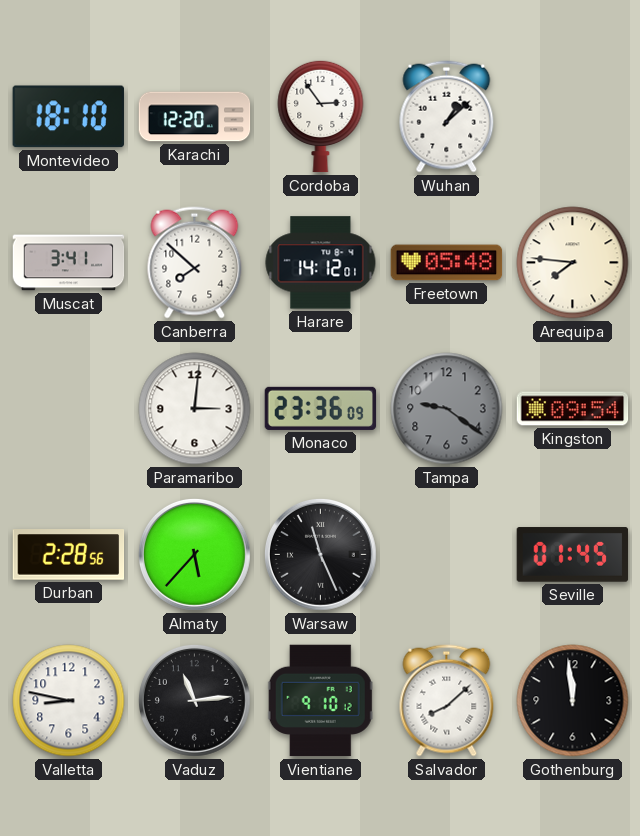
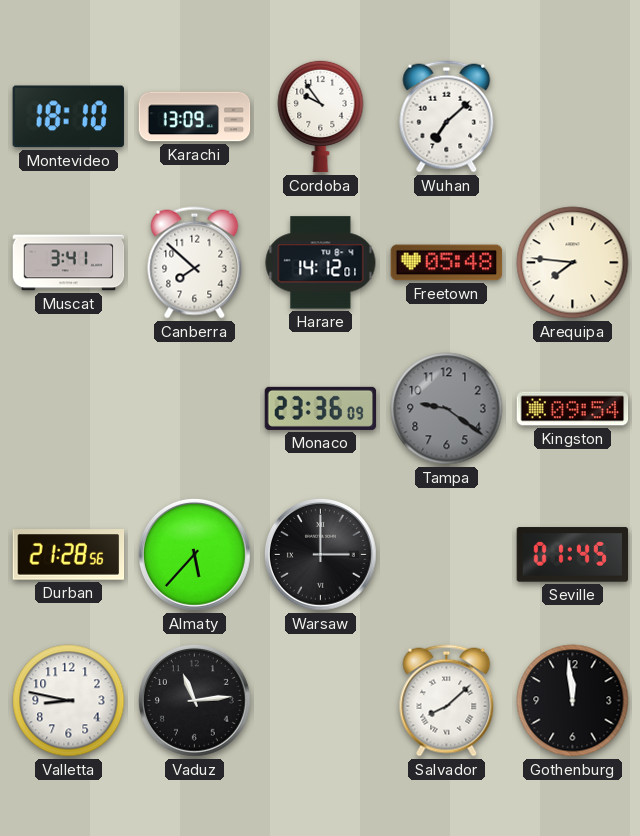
Karachi: 12:20 -> 13:09 (195, 117)
Cordoba: 2:54 -> 9:54 (321, 116)
Wuhan: 1:08 -> 7:08 (447, 117)
Paramaribo: 3:01 -> none (195, 409)
Durban: 2:28 -> 21:28 (69, 555)
Warsaw: 11:26 -> 3:00 (321, 555)
Vientiane: 9:10 -> none (320, 701)
